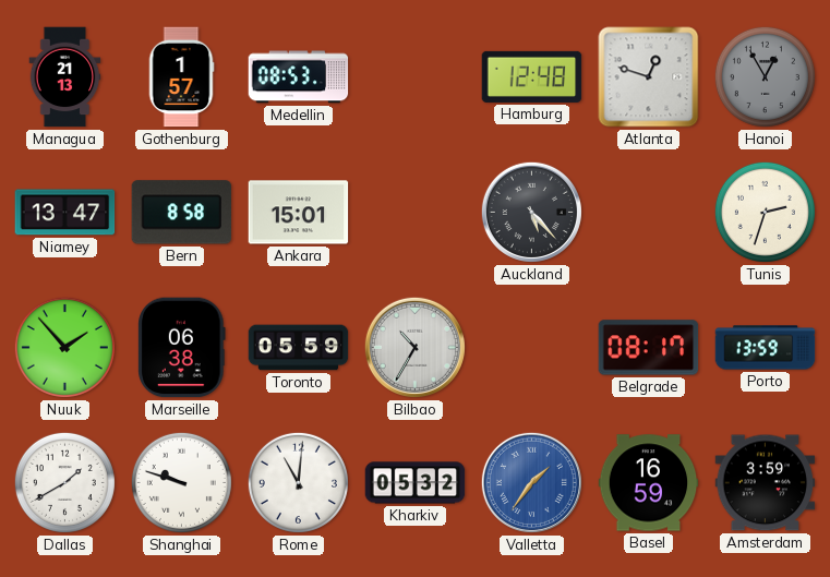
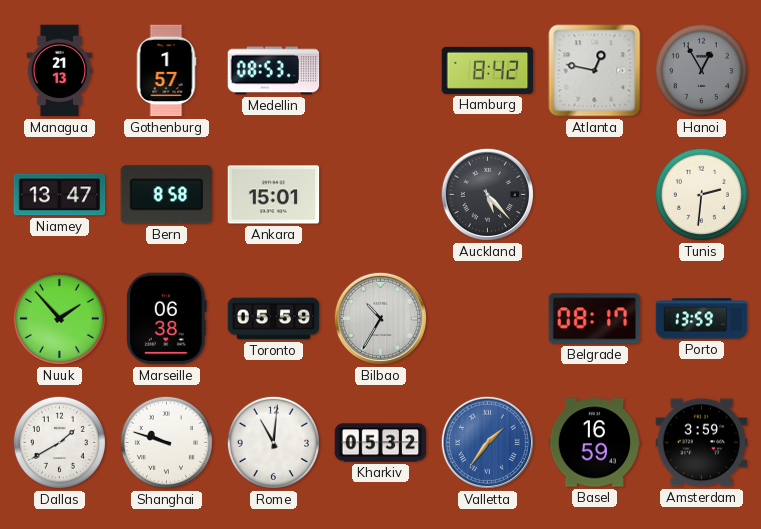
Hamburg: 12:48 -> 8:42 (488, 70)
Atlanta: 12:48 -> 12:47 (595, 71)
Tunis: 2:33 -> 2:31 (701, 194)
